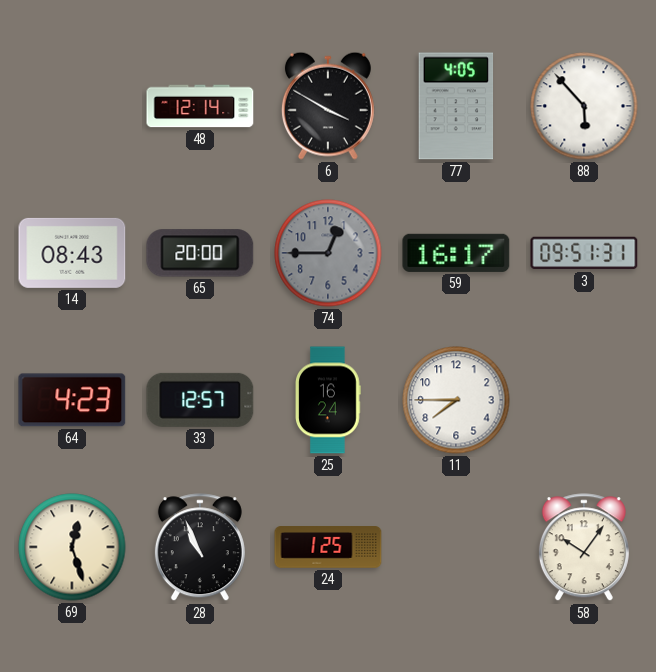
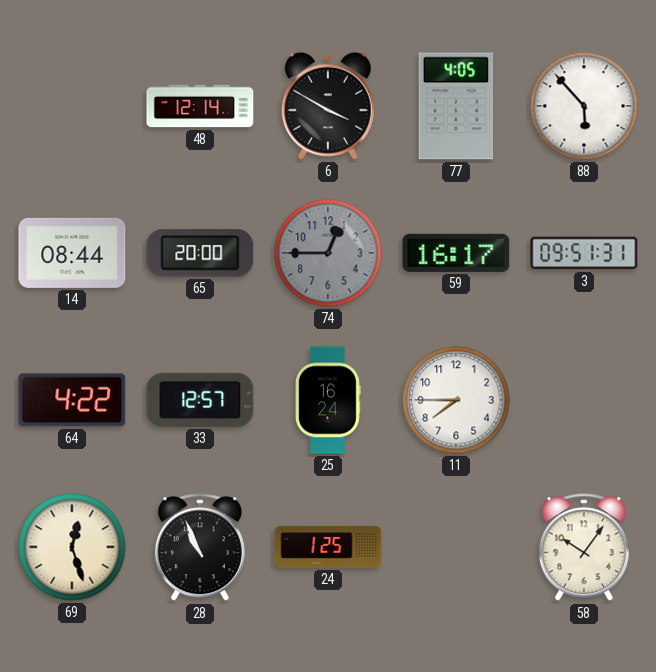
14: 08:43 -> 08:44 (72, 253)
64: 4:23 -> 4:22 (72, 400)
